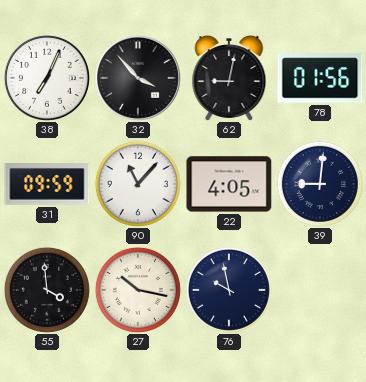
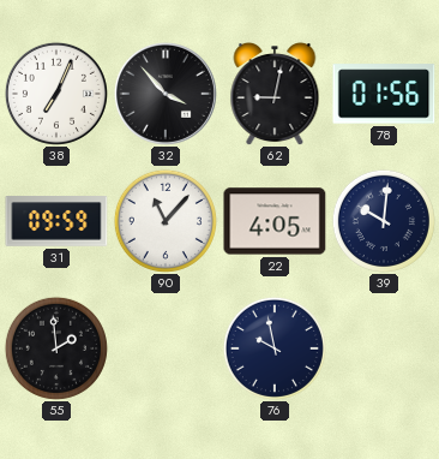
39: 9:01 -> 10:01 (384, 221)
55: 3:59 -> 1:59 (56, 348)
27: 10:17 -> none (138, 290)
